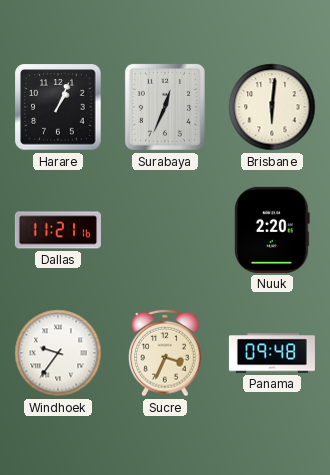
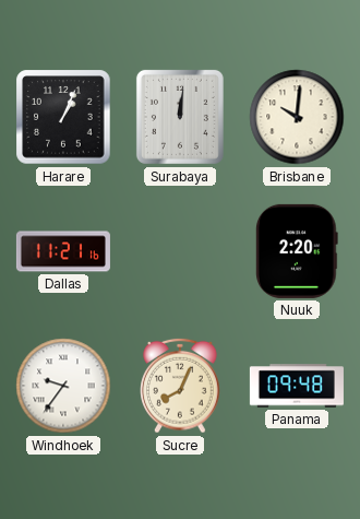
Surabaya: 12:34 -> 12:01 (180, 117)
Brisbane: 6:01 -> 10:01 (297, 117)
Sucre: 3:34 -> 8:04 (180, 386)
